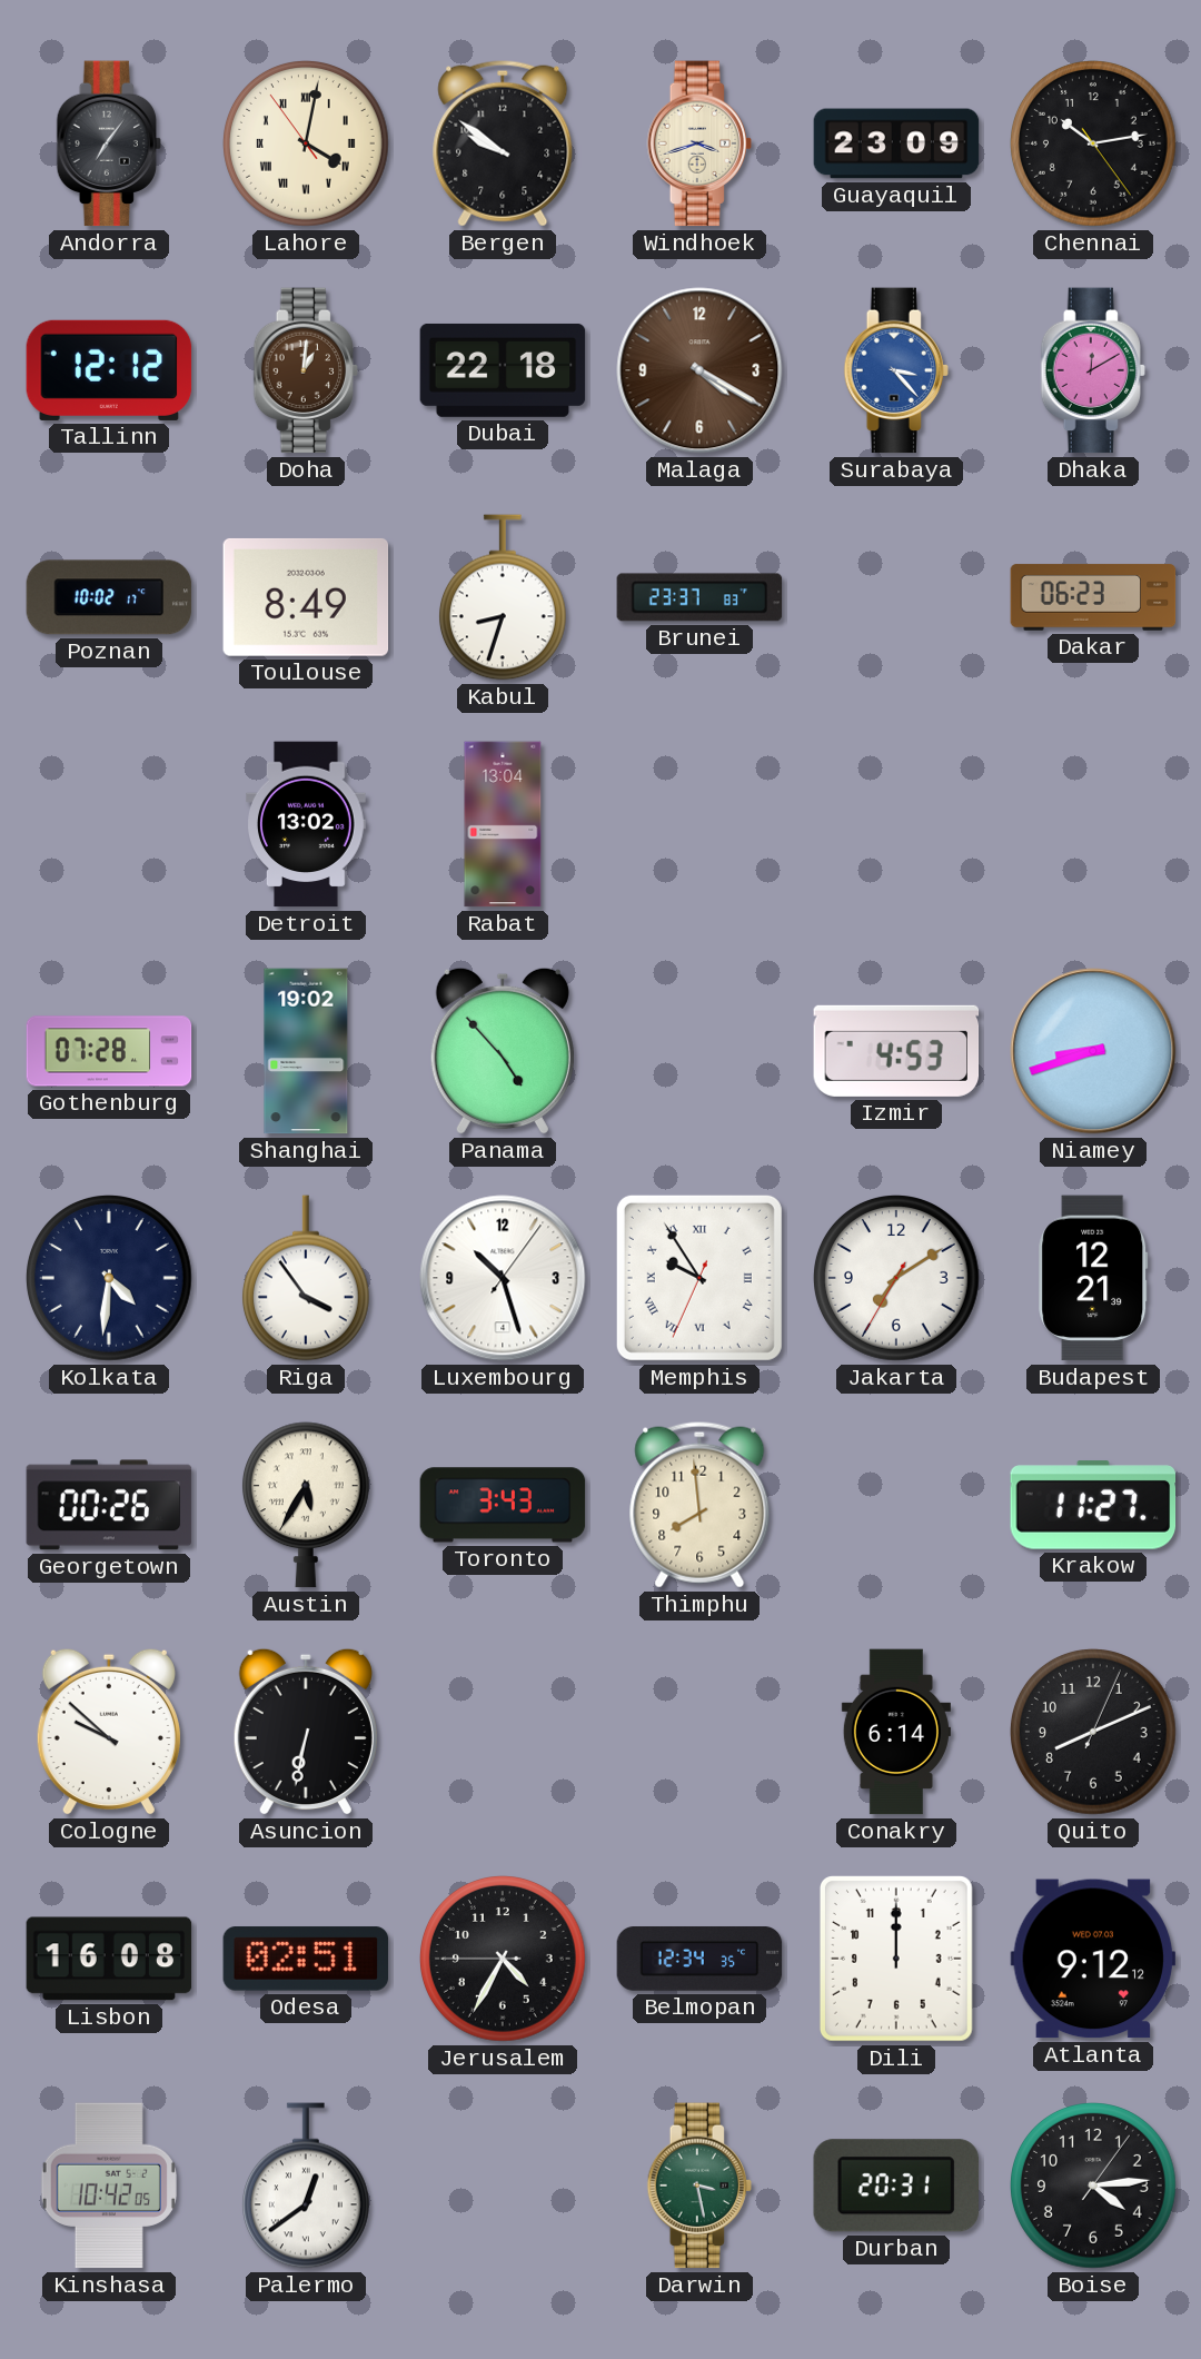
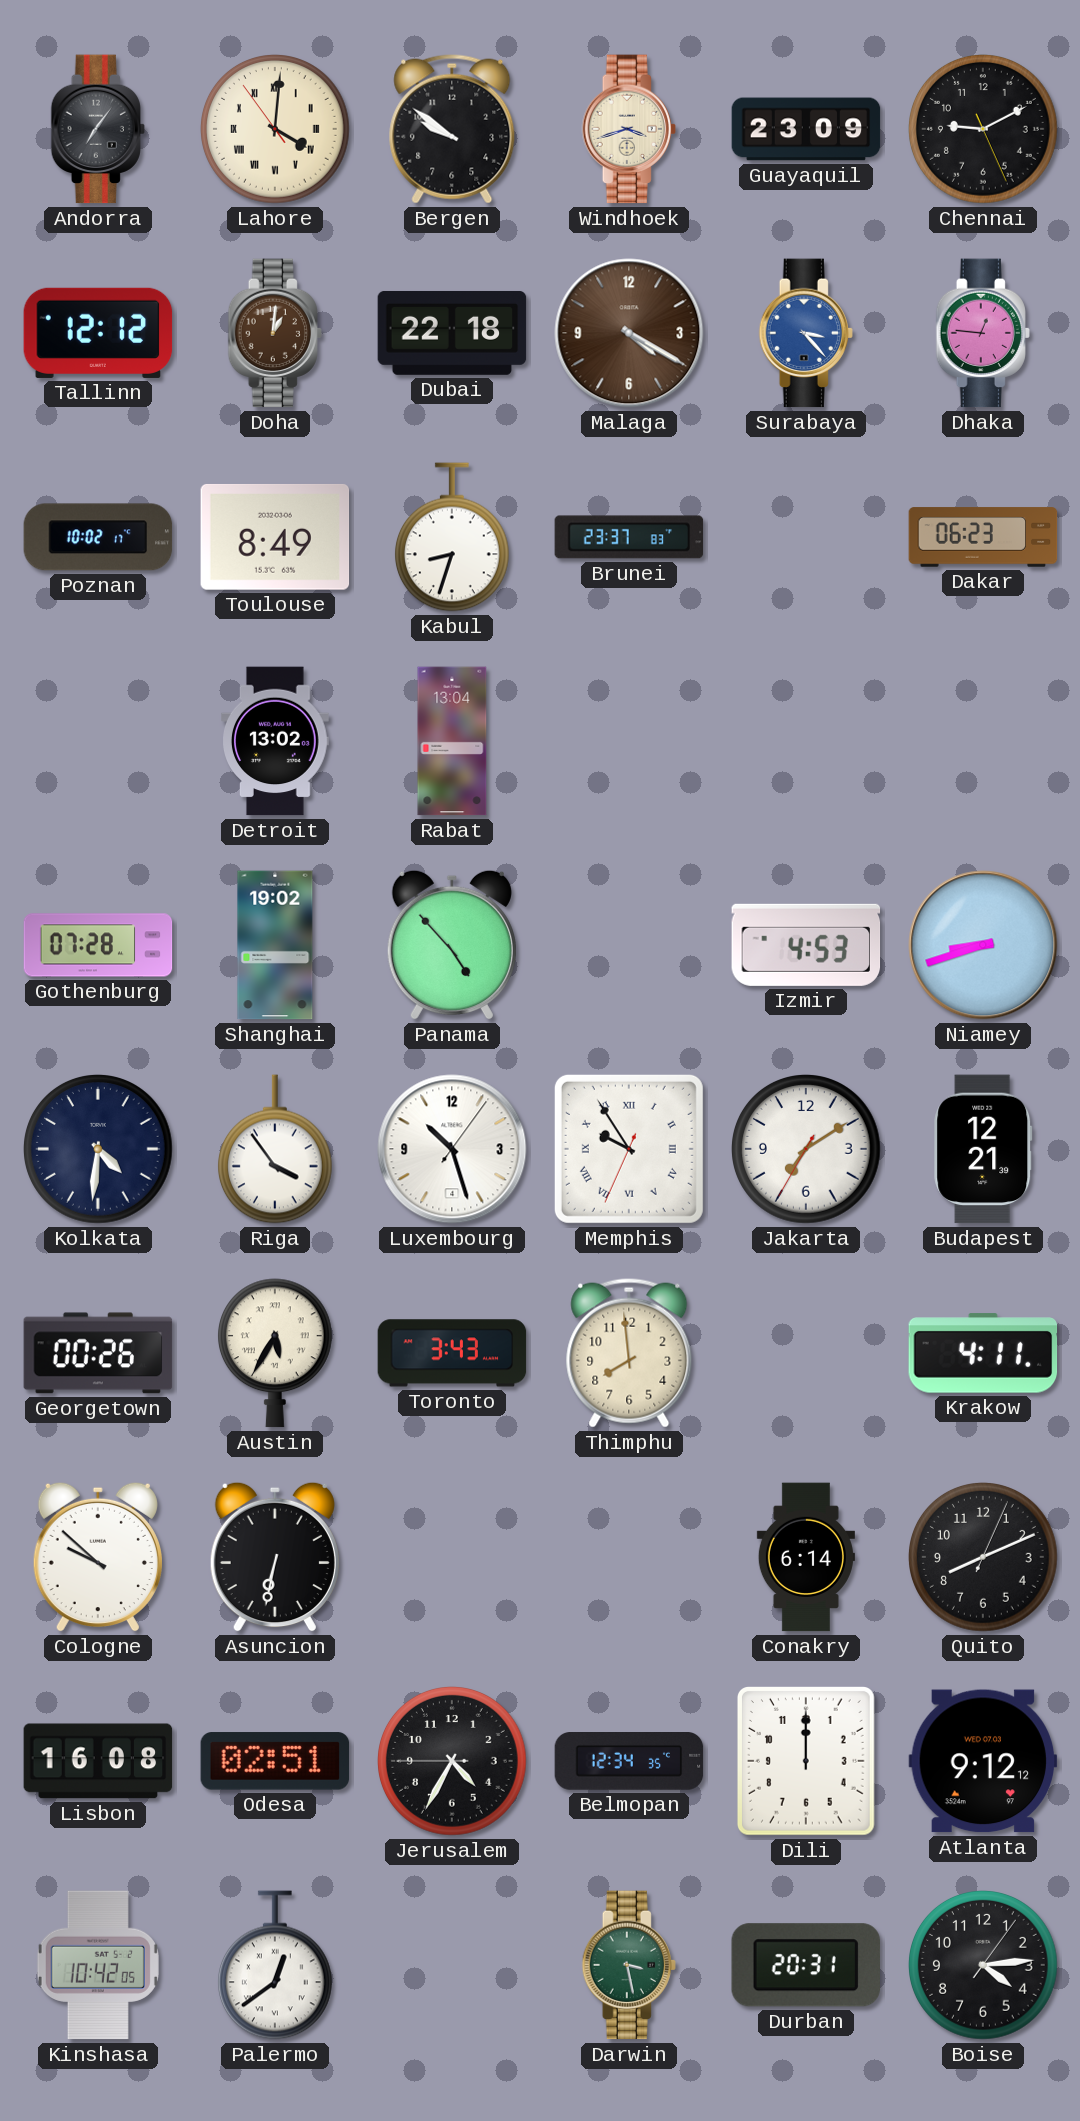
Lahore: 4:01 -> 4:00 (276, 130)
Chennai: 10:13 -> 9:10 (984, 130)
Dhaka: 12:10 -> 12:46 (983, 333)
Krakow: 11:27 -> 4:11 (983, 1353)
